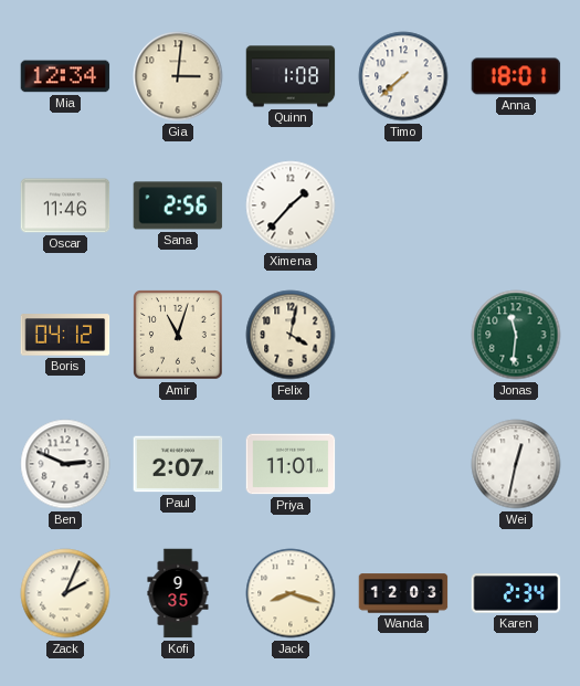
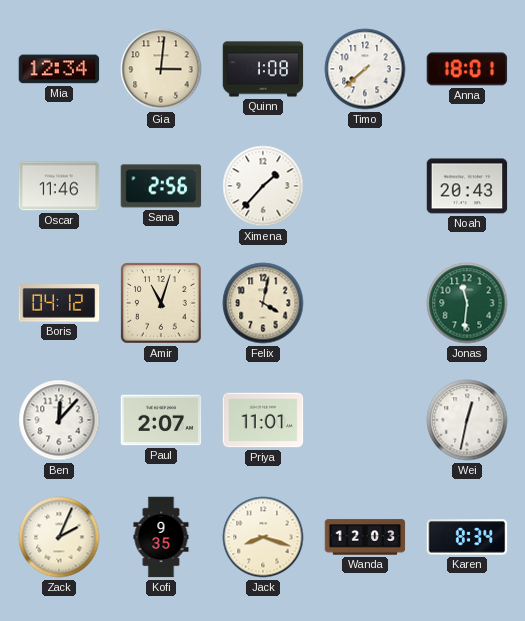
Noah: none -> 20:43 (467, 186)
Ben: 2:49 -> 12:07 (59, 420)
Karen: 2:34 -> 8:34 (467, 537)
